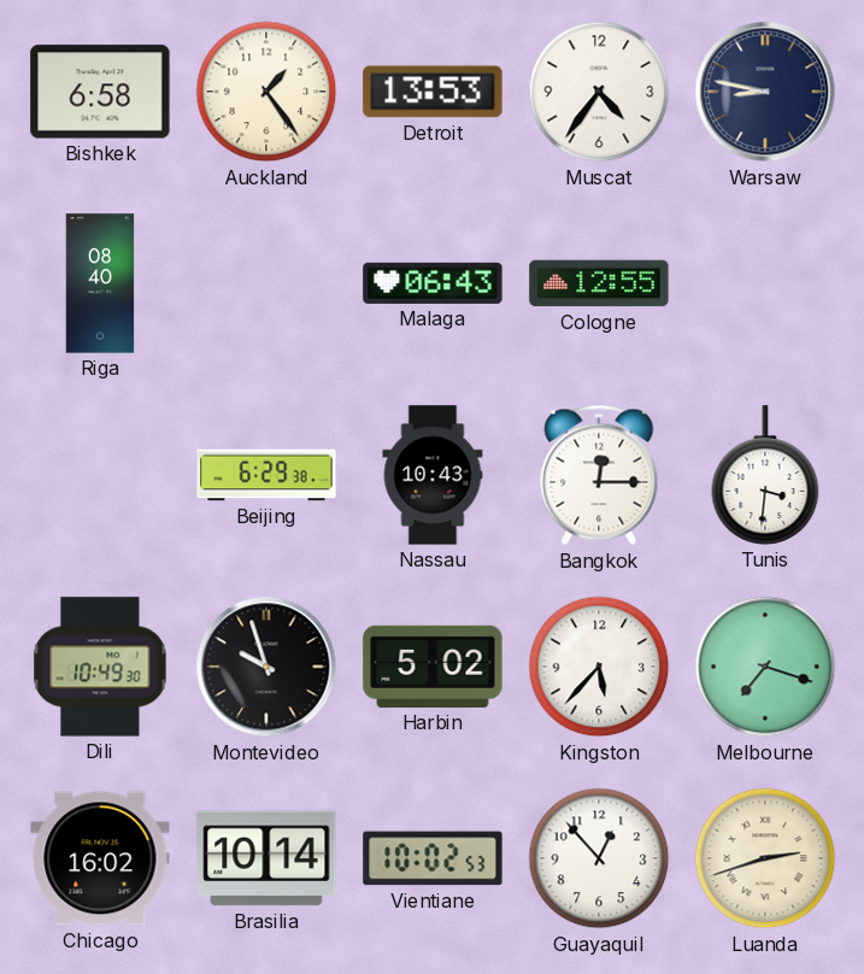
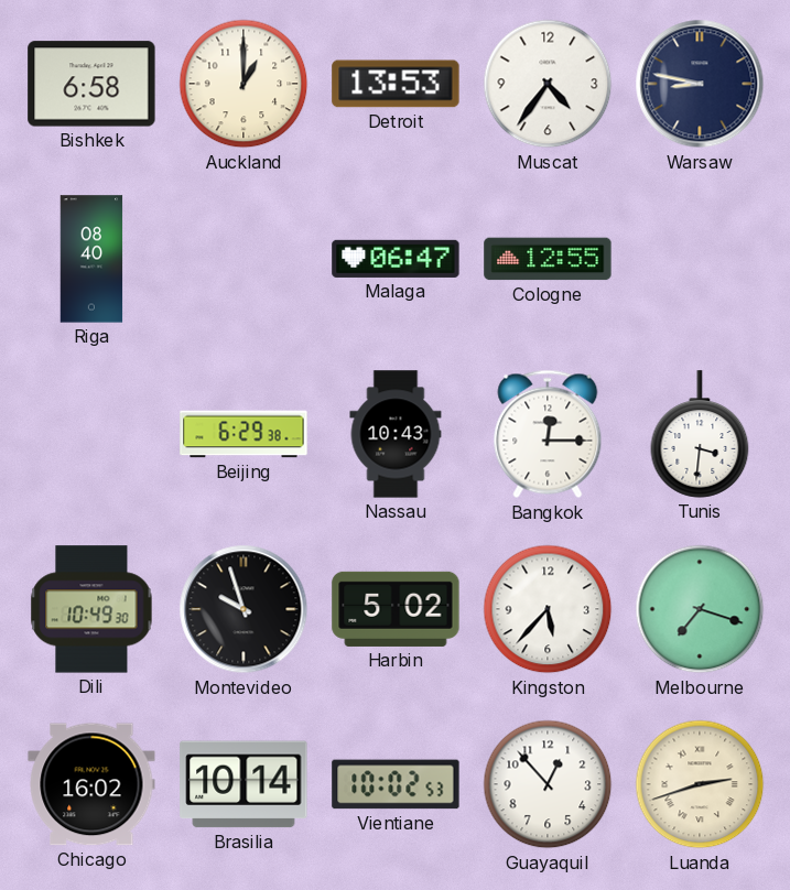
Auckland: 1:24 -> 1:00 (244, 84)
Malaga: 06:43 -> 06:47 (396, 259)
